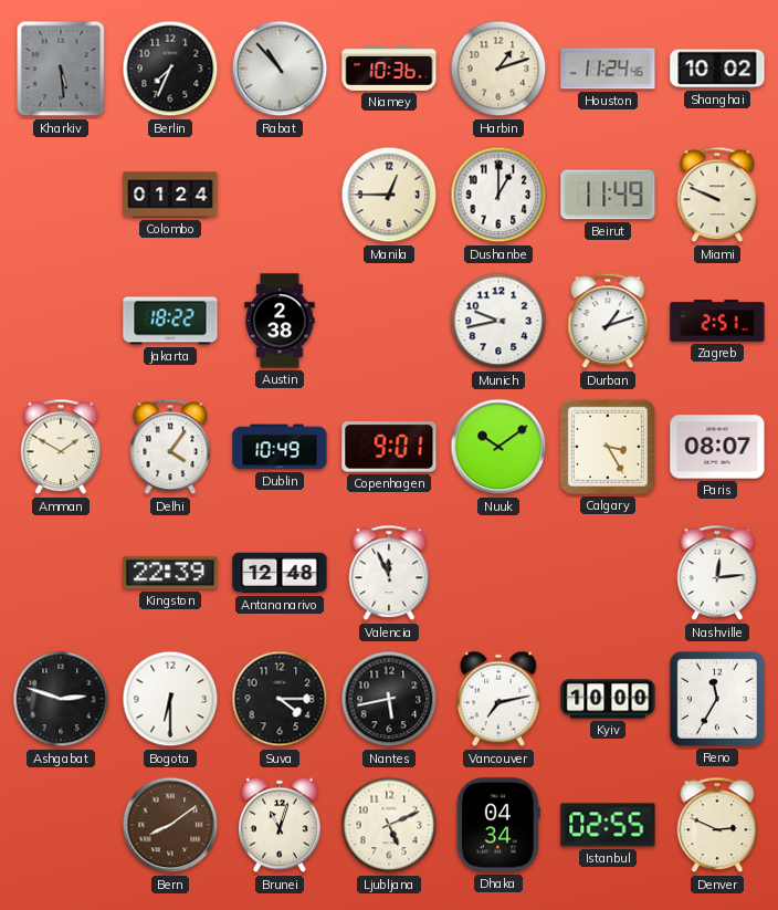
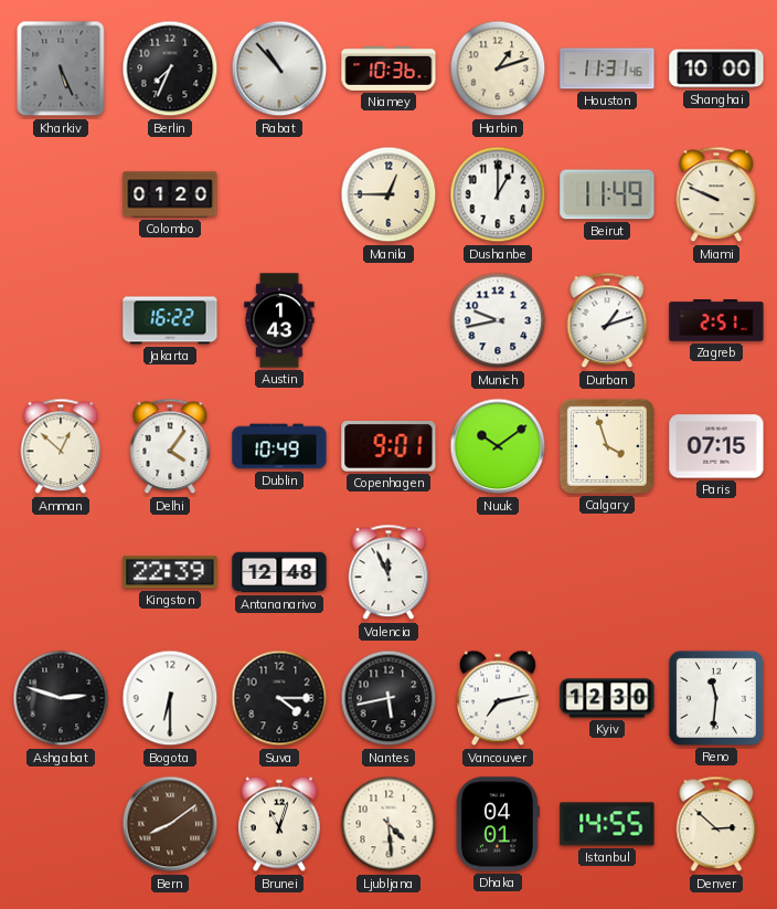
Kharkiv: 5:29 -> 5:26 (61, 68)
Houston: 11:24 -> 11:31 (607, 68)
Shanghai: 10:02 -> 10:00 (716, 68)
Colombo: 01:24 -> 01:20 (170, 194)
Jakarta: 18:22 -> 16:22 (170, 320)
Austin: 2:38 -> 1:43 (279, 320)
Amman: 1:50 -> 12:52 (61, 446)
Calgary: 3:25 -> 3:57 (607, 446)
Paris: 08:07 -> 07:15 (716, 446)
Nashville: 12:14 -> none (717, 573)
Kyiv: 10:00 -> 12:30 (607, 698)
Reno: 11:35 -> 11:31 (716, 698)
Ljubljana: 5:11 -> 4:29 (388, 824)
Dhaka: 04:34 -> 04:01 (498, 824)
Istanbul: 02:55 -> 14:55 (607, 824)
Denver: 2:49 -> 2:52 (716, 824)
